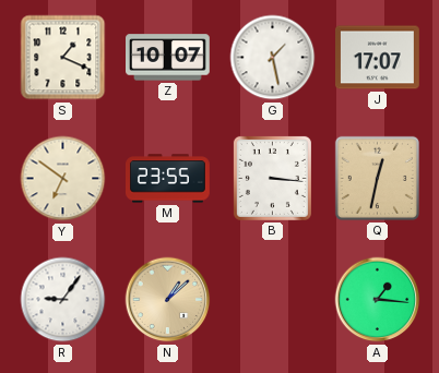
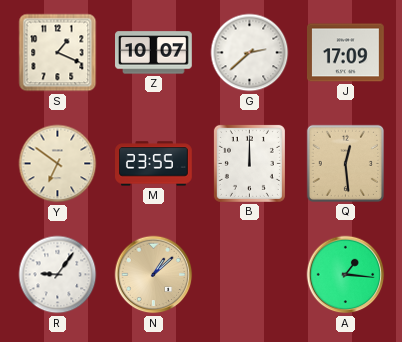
G: 1:28 -> 2:38 (250, 53)
J: 17:07 -> 17:09 (346, 53)
B: 3:16 -> 12:00 (249, 163)
Q: 12:32 -> 12:29 (345, 163)
